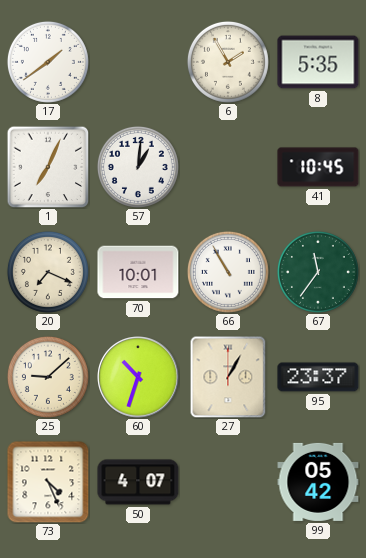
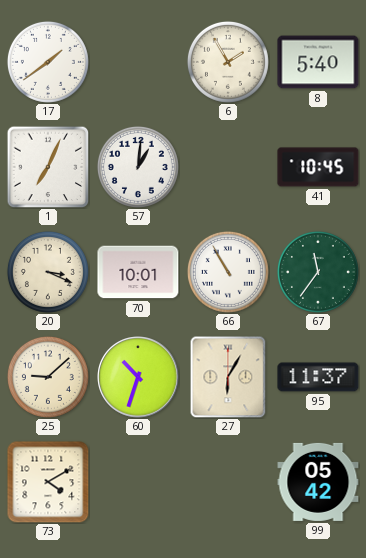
8: 5:35 -> 5:40 (318, 62)
20: 7:19 -> 3:19 (48, 272)
27: 1:05 -> 6:05 (228, 377)
95: 23:37 -> 11:37 (318, 377)
73: 4:26 -> 4:10 (48, 482)
50: 4:07 -> none (138, 482)
